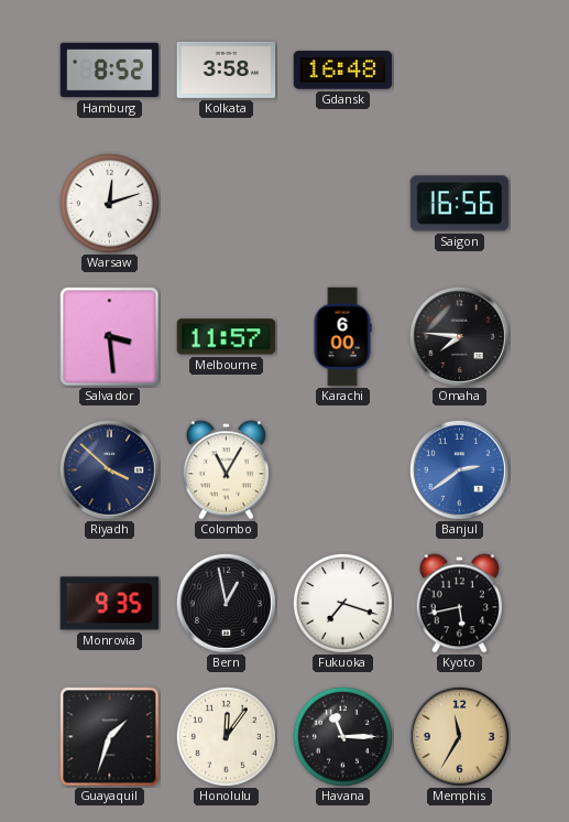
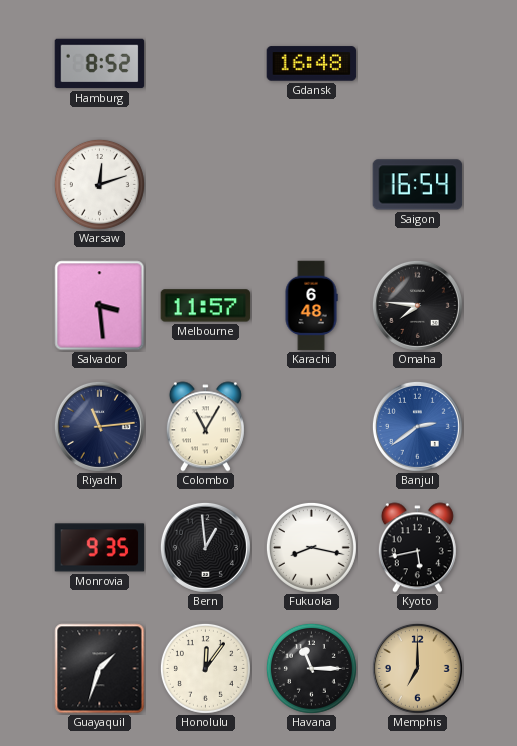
Kolkata: 3:58 -> none (227, 69)
Saigon: 16:56 -> 16:54 (418, 185)
Karachi: 6:00 -> 6:48 (311, 306)
Riyadh: 3:52 -> 11:14 (99, 426)
Bern: 12:58 -> 12:59 (205, 547)
Fukuoka: 7:18 -> 8:17 (311, 547)
Memphis: 11:35 -> 7:00 (417, 668)
